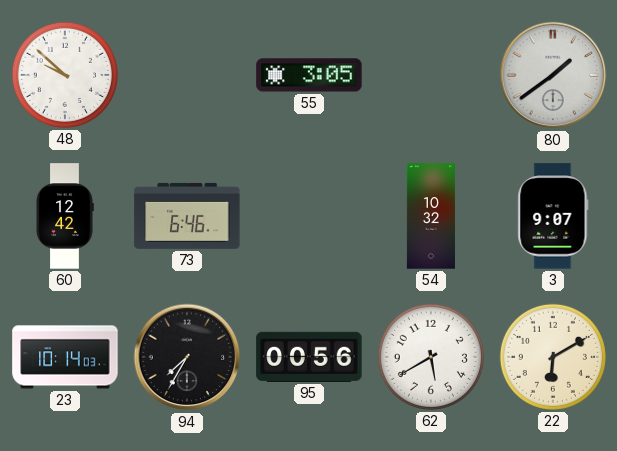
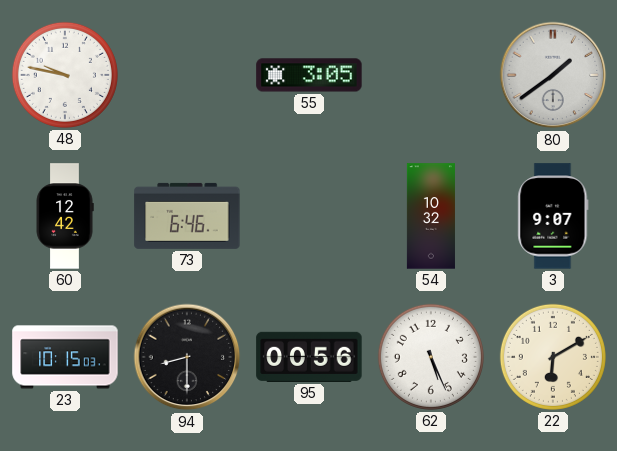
48: 9:52 -> 9:47 (65, 75)
23: 10:14 -> 10:15 (65, 357)
94: 7:35 -> 8:30 (187, 357)
62: 5:40 -> 5:26 (431, 357)
